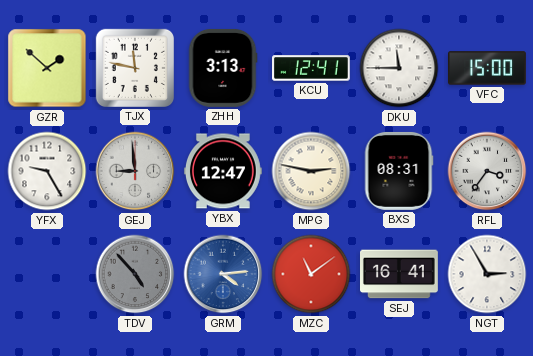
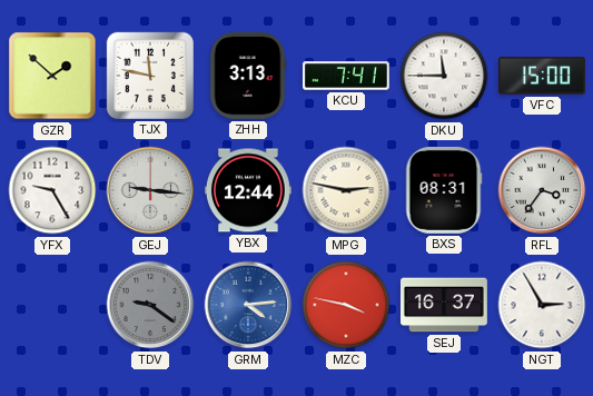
KCU: 12:41 -> 7:41 (347, 76)
GEJ: 8:59 -> 9:16 (150, 190)
YBX: 12:47 -> 12:44 (248, 190)
TDV: 4:53 -> 9:21 (150, 305)
MZC: 11:09 -> 3:47 (346, 305)
SEJ: 16:41 -> 16:37 (445, 305)
